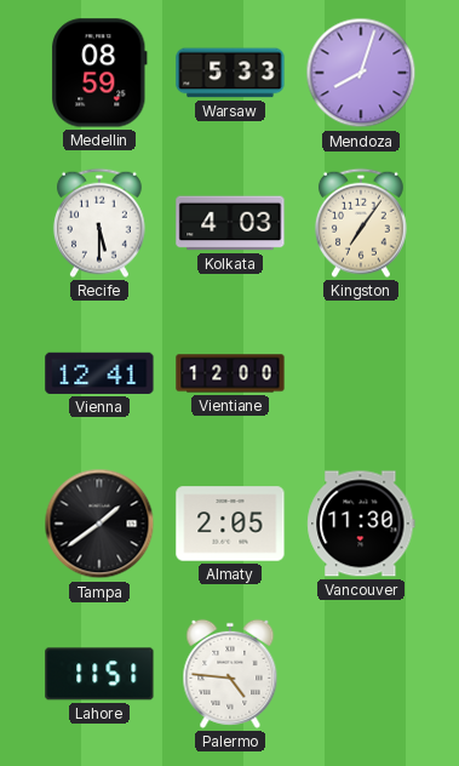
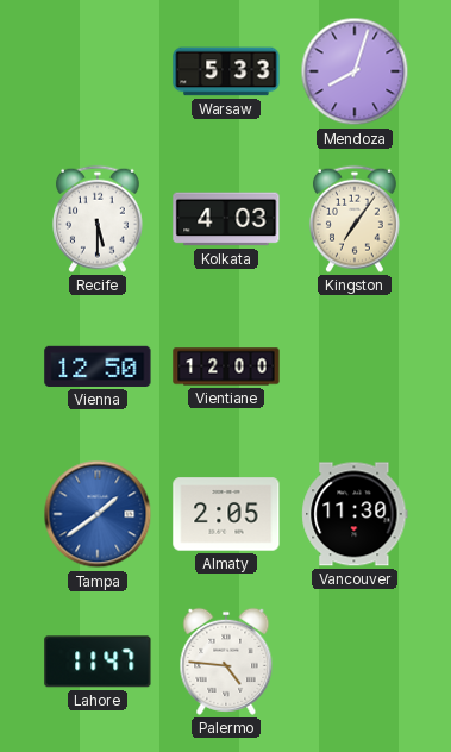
Medellin: 08:59 -> none (99, 73)
Vienna: 12:41 -> 12:50 (98, 366)
Tampa dial: black -> blue (98, 514)
Lahore: 11:51 -> 11:47 (98, 662)
